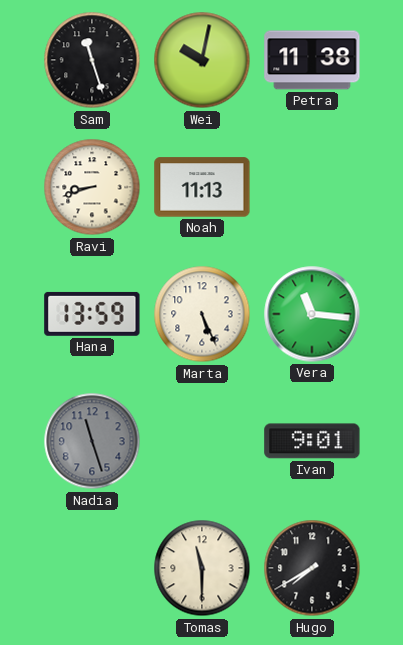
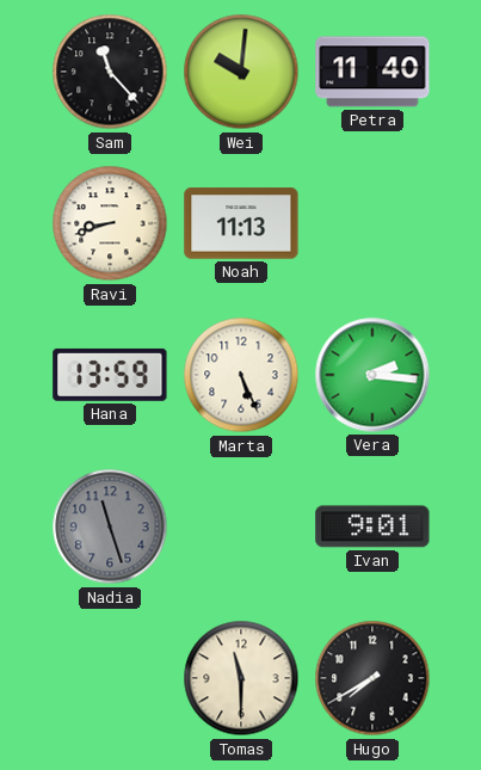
Sam: 11:27 -> 11:23 (110, 72)
Wei: 10:02 -> 10:01 (241, 72)
Petra: 11:38 -> 11:40 (372, 72)
Vera: 11:16 -> 2:16 (372, 375)
